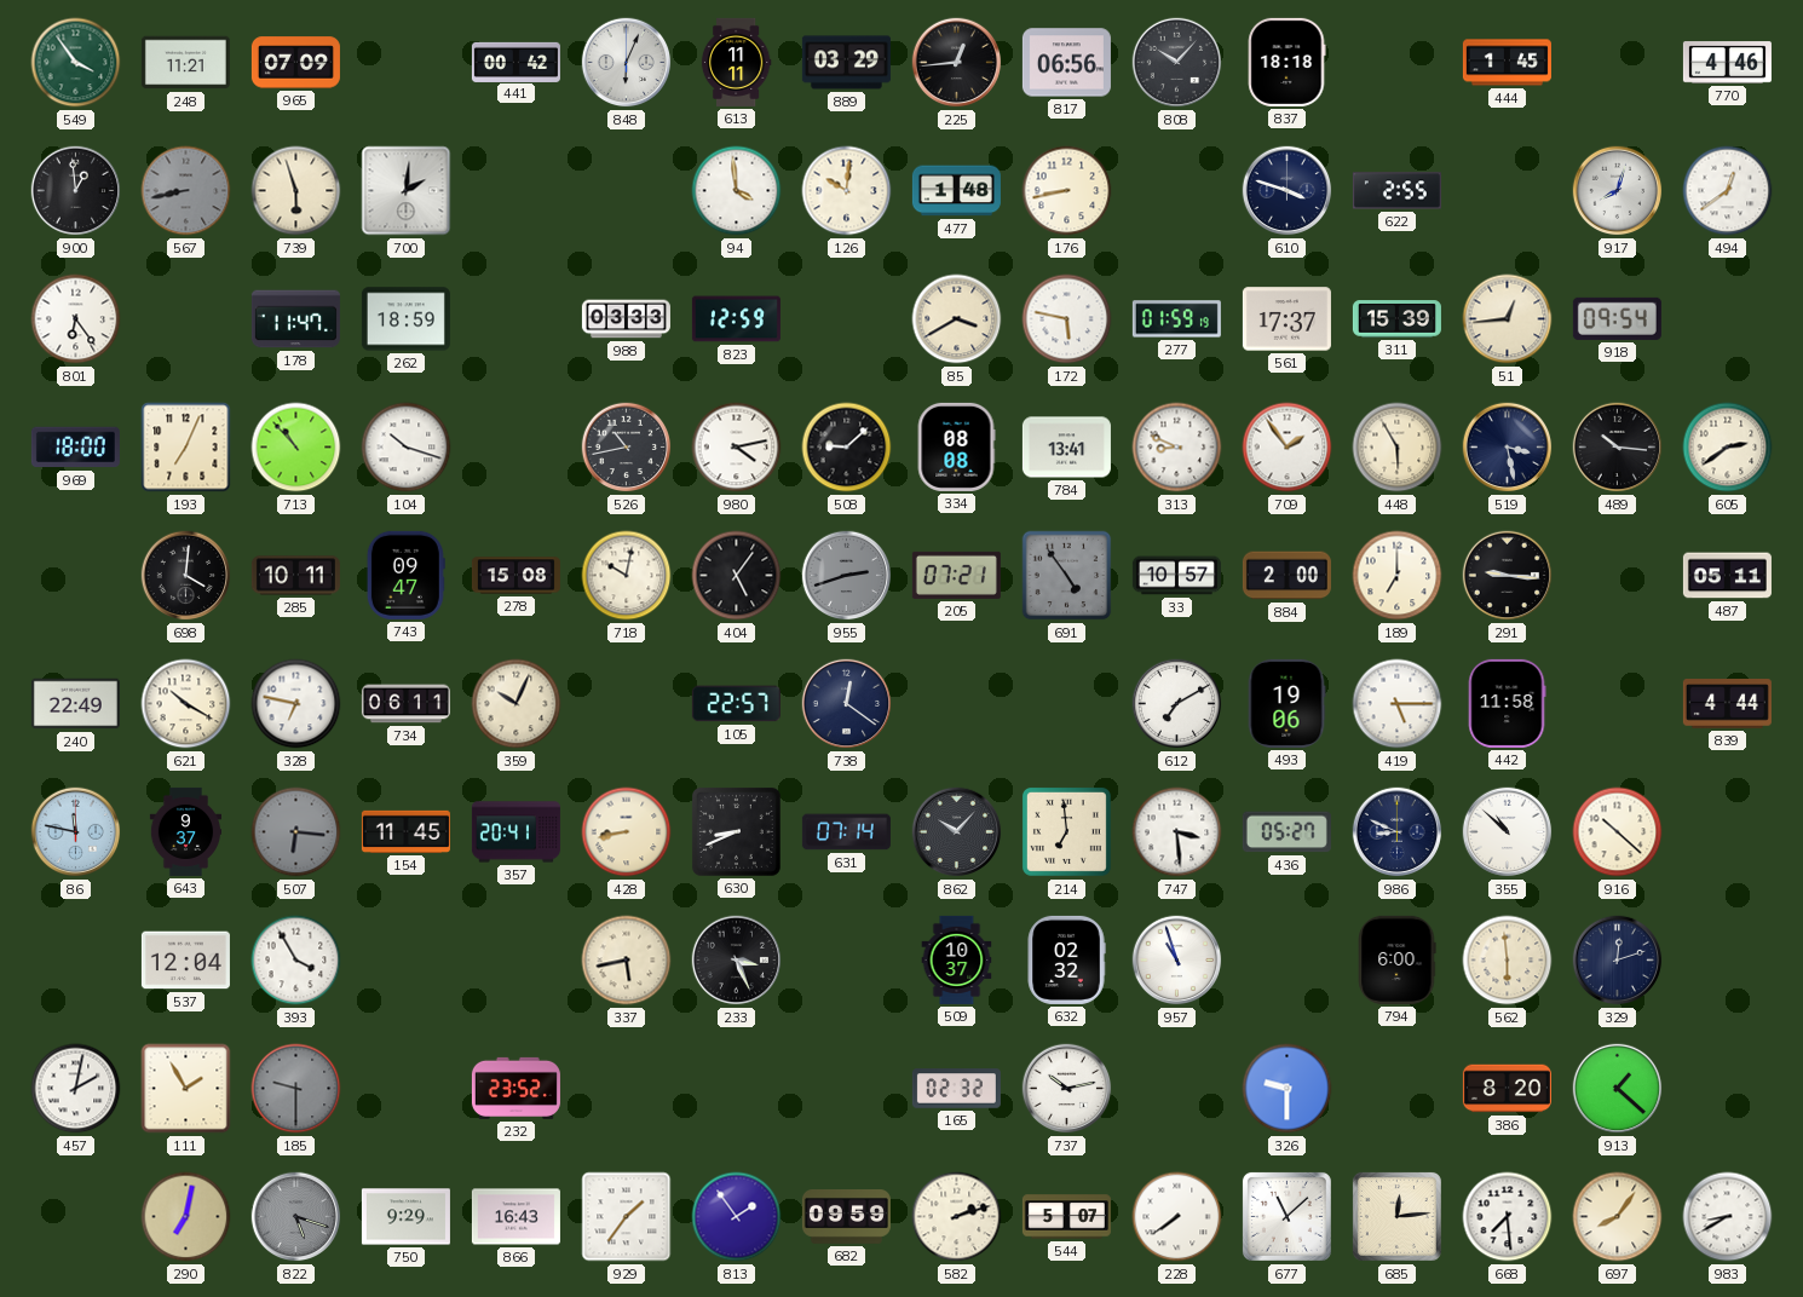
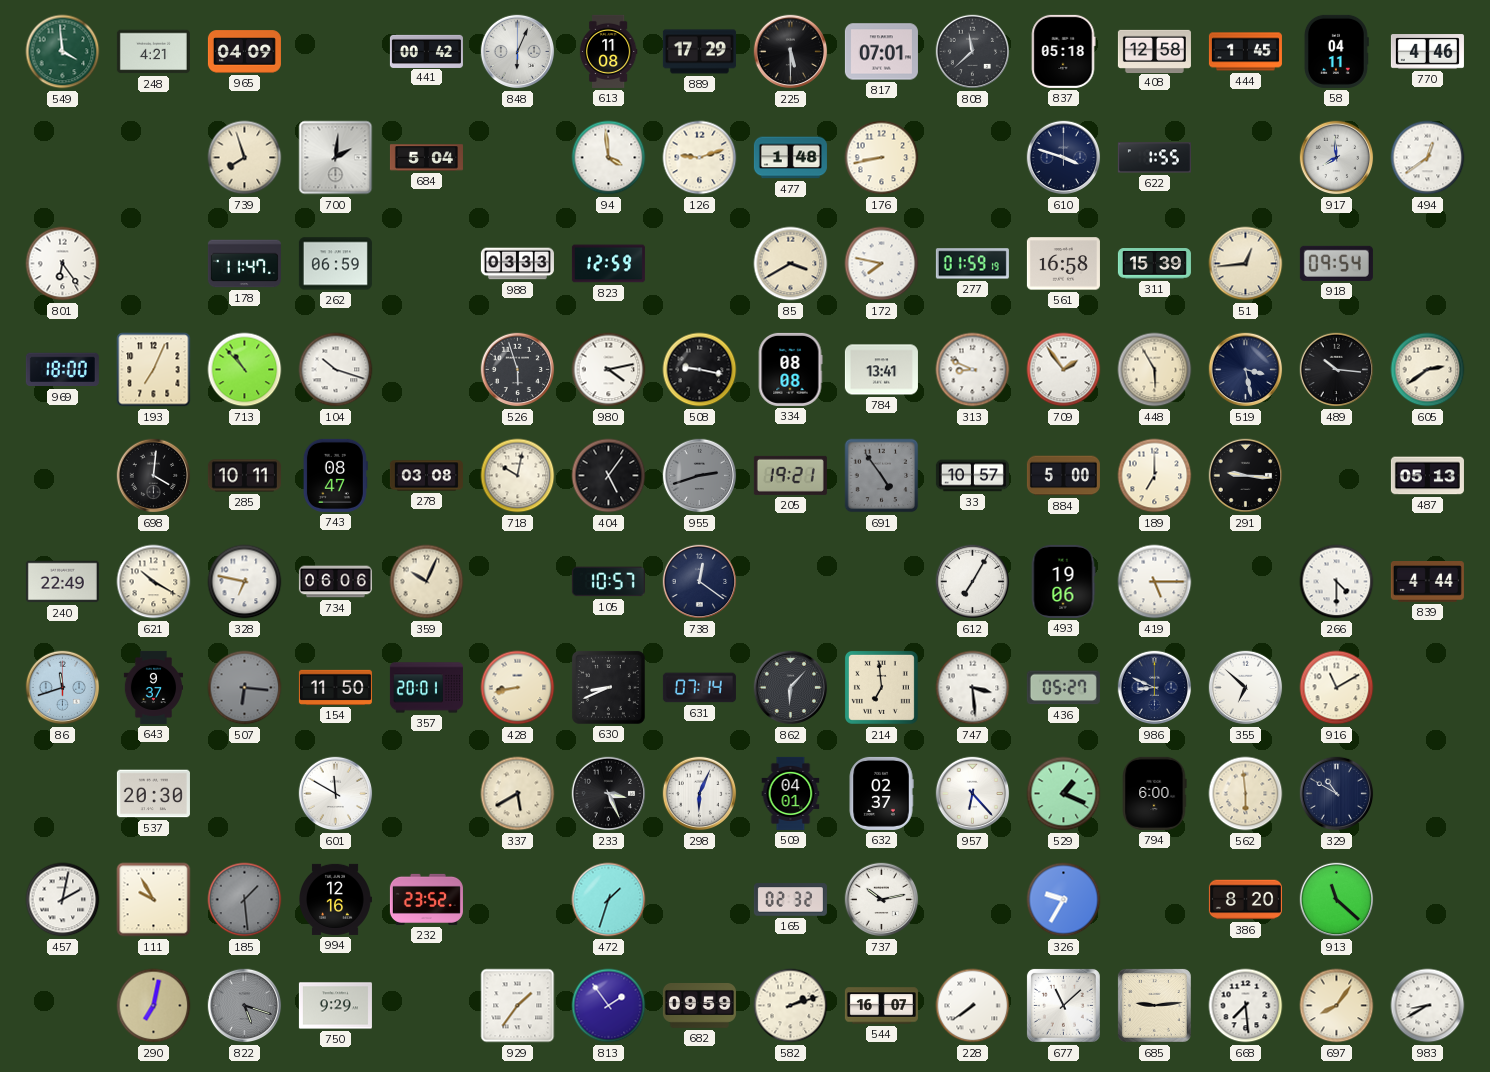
549: 3:54 -> 3:59 (63, 52)
248: 11:21 -> 4:21 (153, 52)
965: 07:09 -> 04:09 (244, 52)
613: 11:11 -> 11:08 (608, 51)
889: 03:29 -> 17:29 (699, 52)
225: 12:44 -> 5:30 (791, 52)
817: 06:56 -> 07:01 (881, 52)
808: 10:07 -> 11:38 (973, 52)
837: 18:18 -> 05:18 (1063, 51)
408: none -> 12:58 (1154, 51)
58: none -> 04:11 (1336, 51)
900: 12:59 -> none (76, 191)
567: 8:43 -> none (186, 191)
739: 5:57 -> 7:57 (245, 158)
684: none -> 5:04 (426, 158)
126: 10:01 -> 9:12 (700, 158)
622: 2:55 -> 1:55 (1154, 158)
917: 8:03 -> 7:59 (1337, 158)
262: 18:59 -> 06:59 (335, 264)
172: 5:47 -> 7:47 (882, 264)
561: 17:37 -> 16:58 (1063, 264)
526: 10:43 -> 5:57 (518, 370)
508: 9:08 -> 9:17 (700, 370)
743: 09:47 -> 08:47 (335, 475)
278: 15:08 -> 03:08 (426, 476)
205: 07:21 -> 19:21 (790, 475)
884: 2:00 -> 5:00 (1063, 476)
487: 05:11 -> 05:13 (1427, 476)
734: 06:11 -> 06:06 (335, 582)
105: 22:57 -> 10:57 (608, 582)
612: 7:10 -> 7:05 (973, 582)
442: 11:58 -> none (1507, 703)
266: none -> 4:30 (1337, 582)
86: 11:47 -> 11:42 (63, 688)
154: 11:45 -> 11:50 (335, 687)
357: 20:41 -> 20:01 (426, 688)
862: 10:07 -> 6:07 (791, 688)
355: 10:52 -> 6:52 (1246, 688)
916: 10:22 -> 11:10 (1337, 688)
537: 12:04 -> 20:30 (153, 794)
393: 3:55 -> none (296, 961)
601: none -> 11:50 (336, 794)
337: 5:43 -> 5:40 (518, 794)
298: none -> 6:04 (700, 794)
509: 10:37 -> 04:01 (791, 793)
632: 02:32 -> 02:37 (881, 793)
957: 10:57 -> 6:23 (973, 794)
529: none -> 1:19 (1064, 794)
329: 12:12 -> 10:50 (1337, 794)
111: 1:55 -> 9:55 (154, 900)
185: 9:30 -> 1:29 (245, 900)
994: none -> 12:16 (336, 899)
472: none -> 1:33 (609, 900)
326: 9:30 -> 9:35 (1064, 900)
913: 1:22 -> 11:22 (1337, 900)
866: 16:43 -> none (515, 1217)
544: 5:07 -> 16:07 (881, 1006)
685: 12:14 -> 9:14 (1154, 1005)
